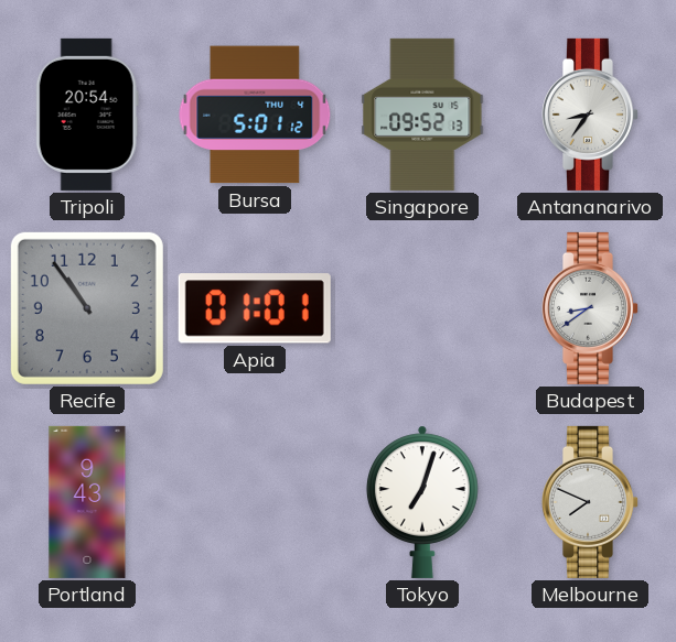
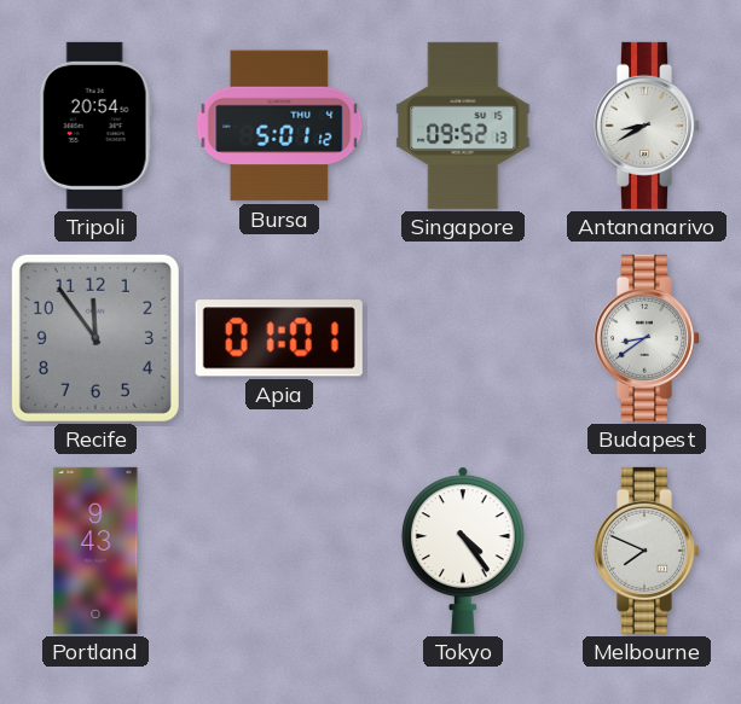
Antananarivo: 8:36 -> 8:40 (646, 126)
Recife: 10:54 -> 11:54 (95, 338)
Tokyo: 7:03 -> 4:24 (463, 551)
